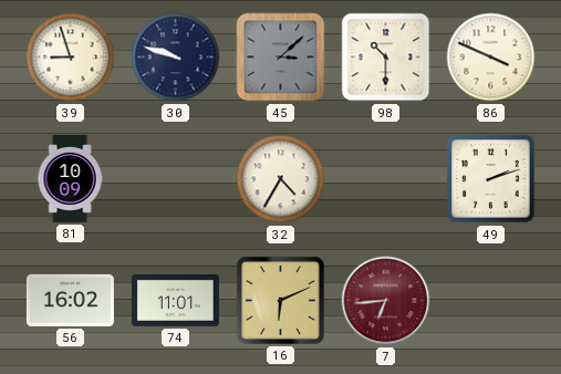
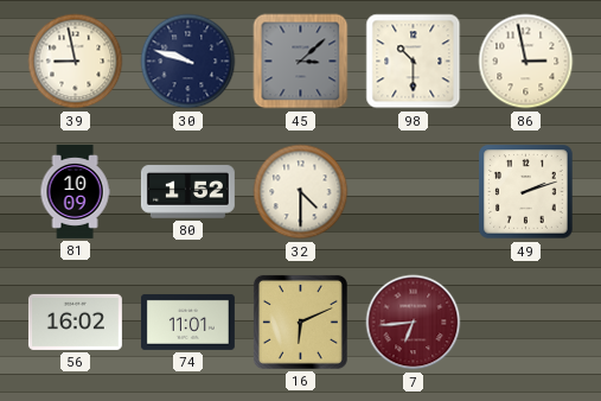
39: 8:57 -> 8:58 (76, 62)
86: 3:49 -> 2:58 (526, 62)
80: none -> 1:52 (187, 192)
32: 4:35 -> 4:30 (301, 192)
